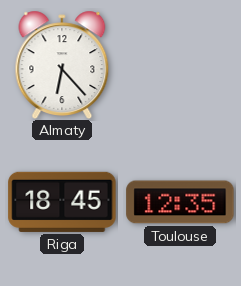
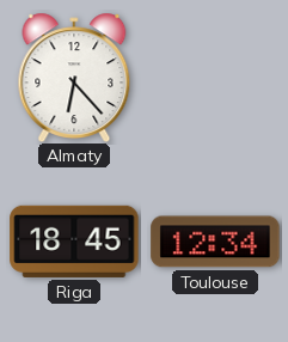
Toulouse: 12:35 -> 12:34 (215, 242)
